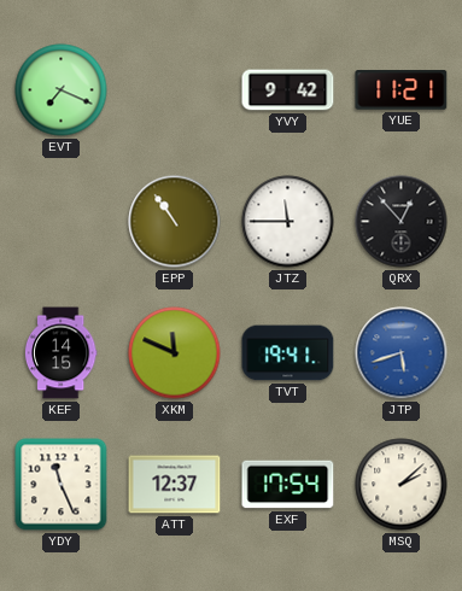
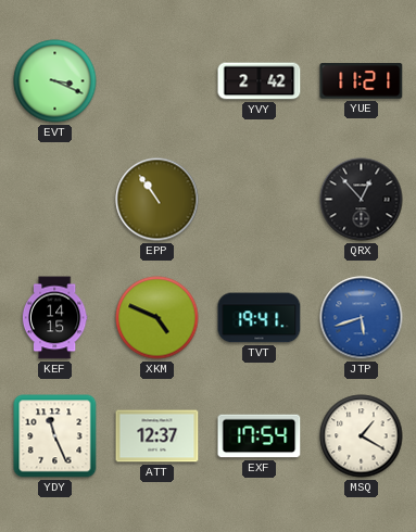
EVT: 7:19 -> 3:19 (55, 81)
YVY: 9:42 -> 2:42 (260, 81)
JTZ: 11:45 -> none (288, 222)
XKM: 11:49 -> 4:49 (157, 318)
MSQ: 2:08 -> 1:20 (362, 436)
